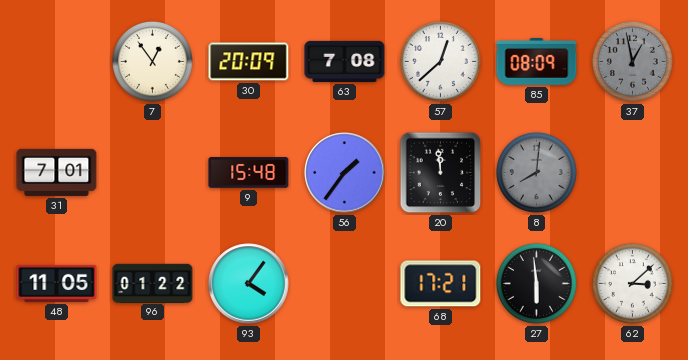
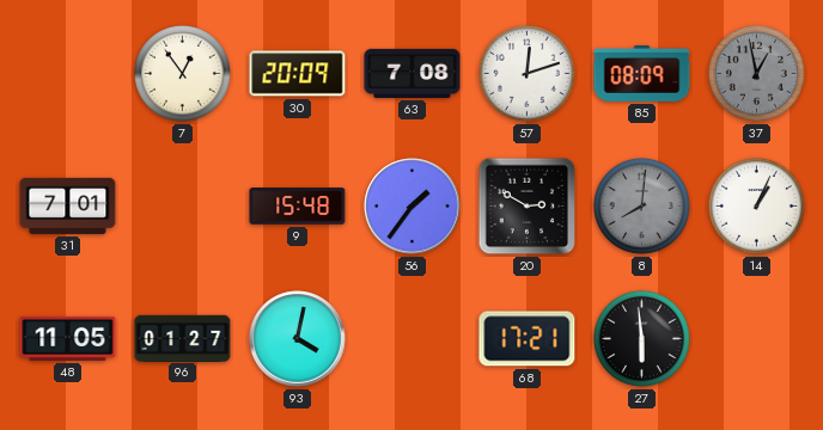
57: 12:38 -> 12:12 (526, 73)
20: 11:59 -> 2:50 (528, 207)
14: none -> 1:04 (756, 205)
96: 01:22 -> 01:27 (183, 338)
93: 4:06 -> 4:02 (298, 339)
62: 3:08 -> none (632, 283)
